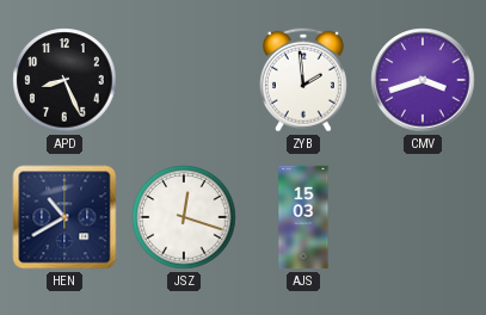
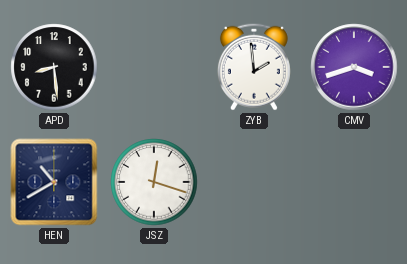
APD: 8:26 -> 8:29 (54, 67)
AJS: 15:03 -> none (303, 217)
